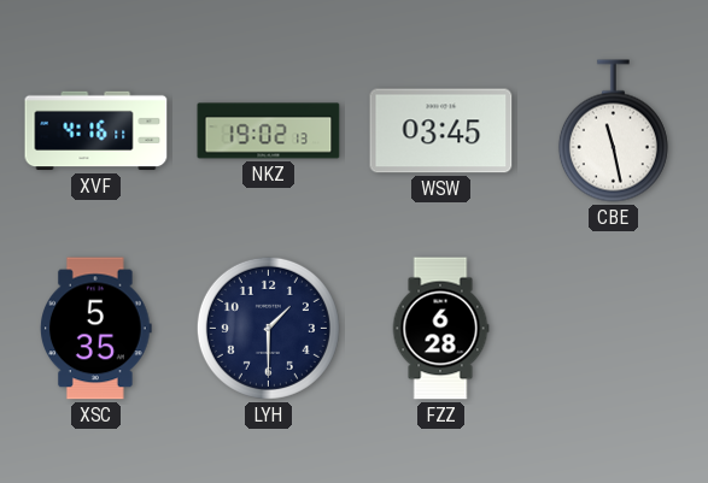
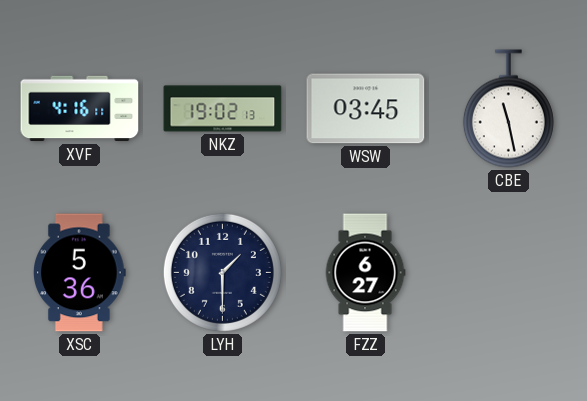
XSC: 5:35 -> 5:36 (80, 273)
FZZ: 6:28 -> 6:27 (365, 273)
